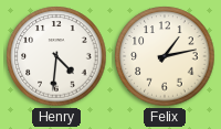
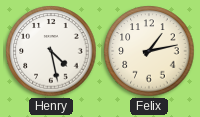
Henry: 4:31 -> 4:28 (51, 51)
